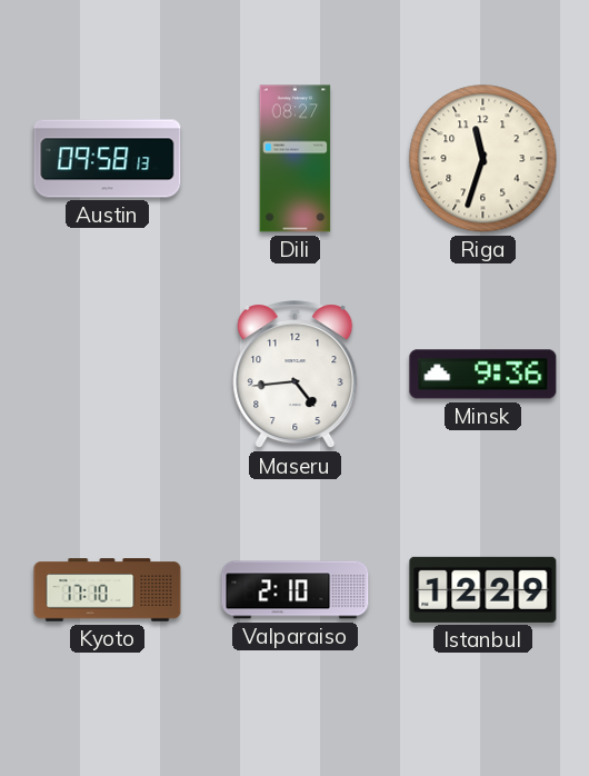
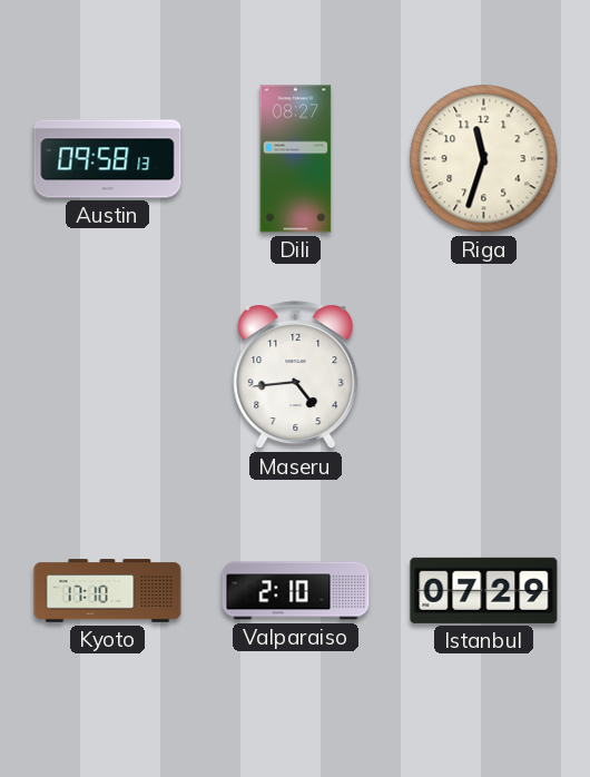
Minsk: 9:36 -> none (483, 375)
Istanbul: 12:29 -> 07:29 (484, 590)
